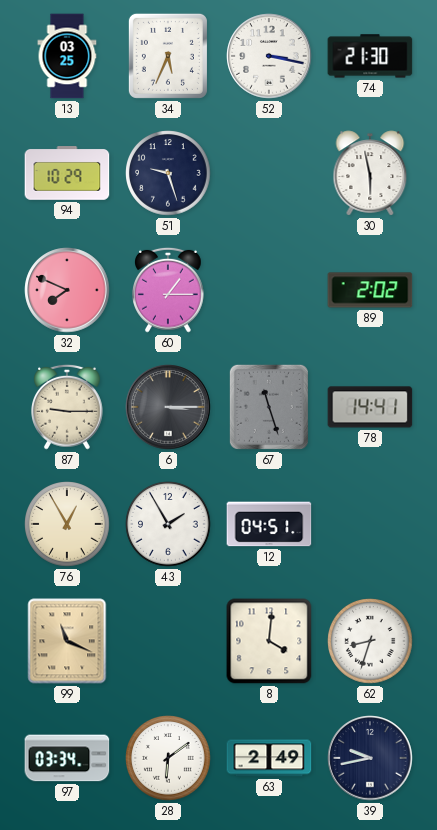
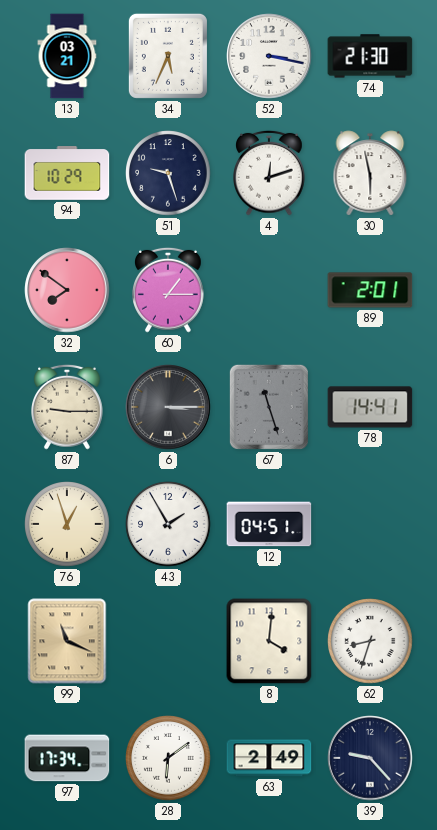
13: 03:25 -> 03:21 (67, 56)
4: none -> 12:12 (270, 173)
32: 7:49 -> 7:51 (67, 290)
89: 2:02 -> 2:01 (370, 290)
76: 12:55 -> 12:57 (67, 524)
97: 03:34 -> 17:34 (67, 758)
39: 9:43 -> 9:23 (370, 758)
